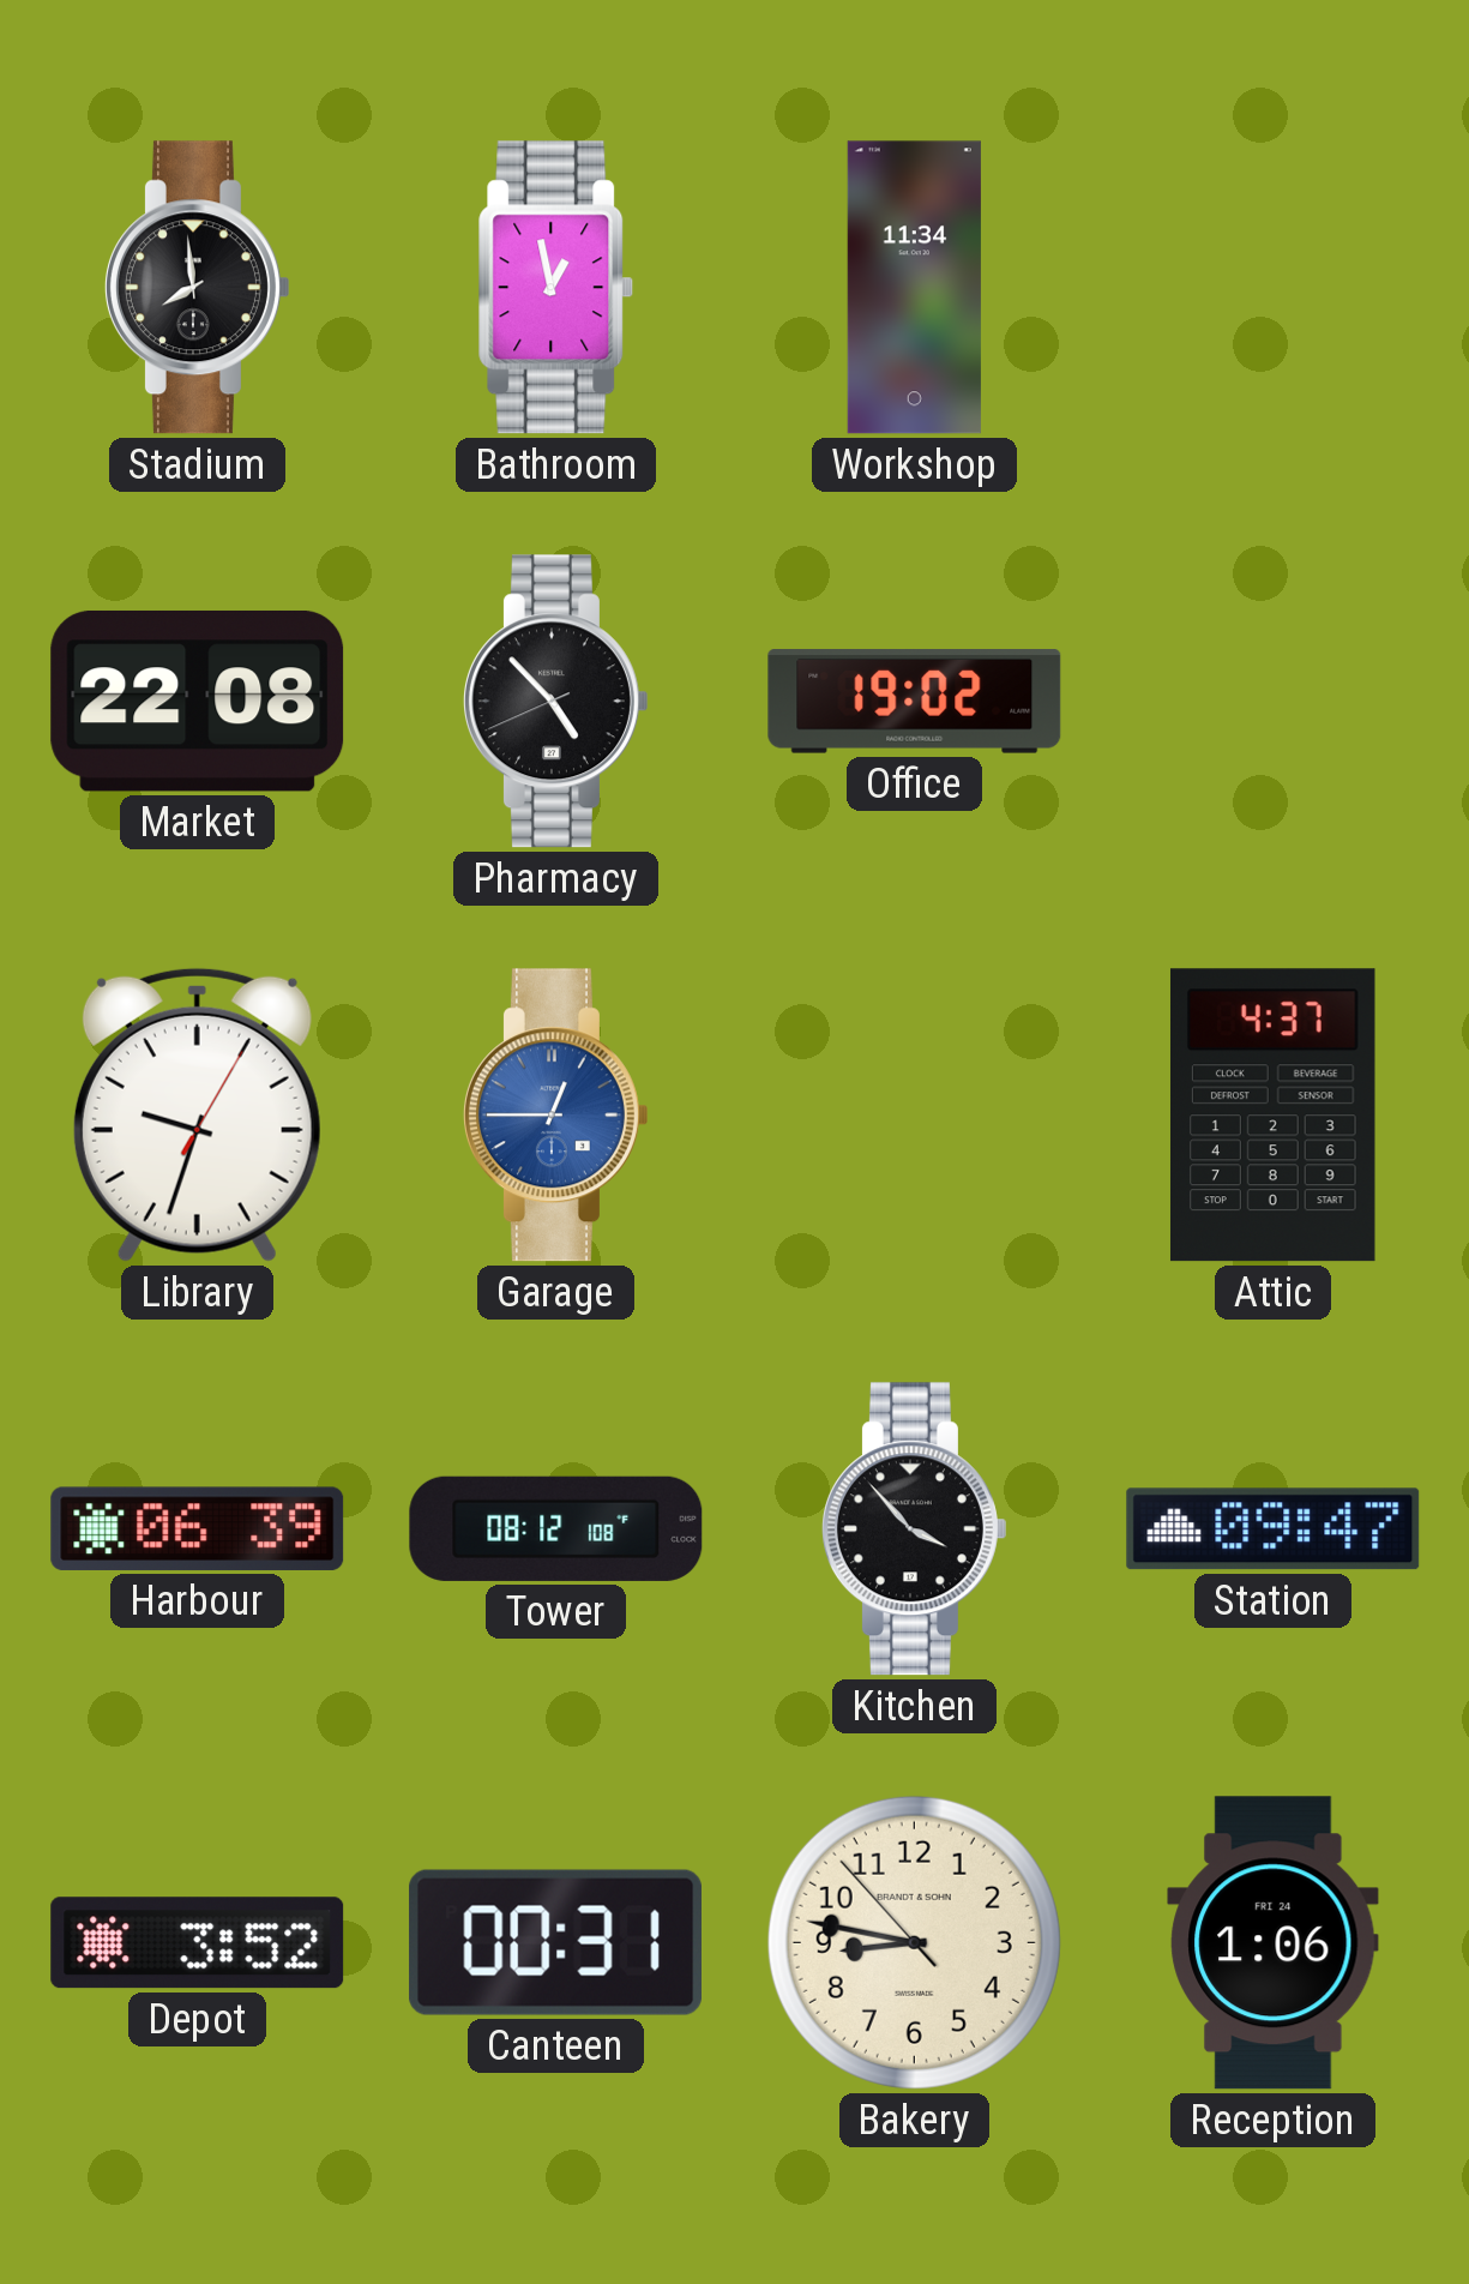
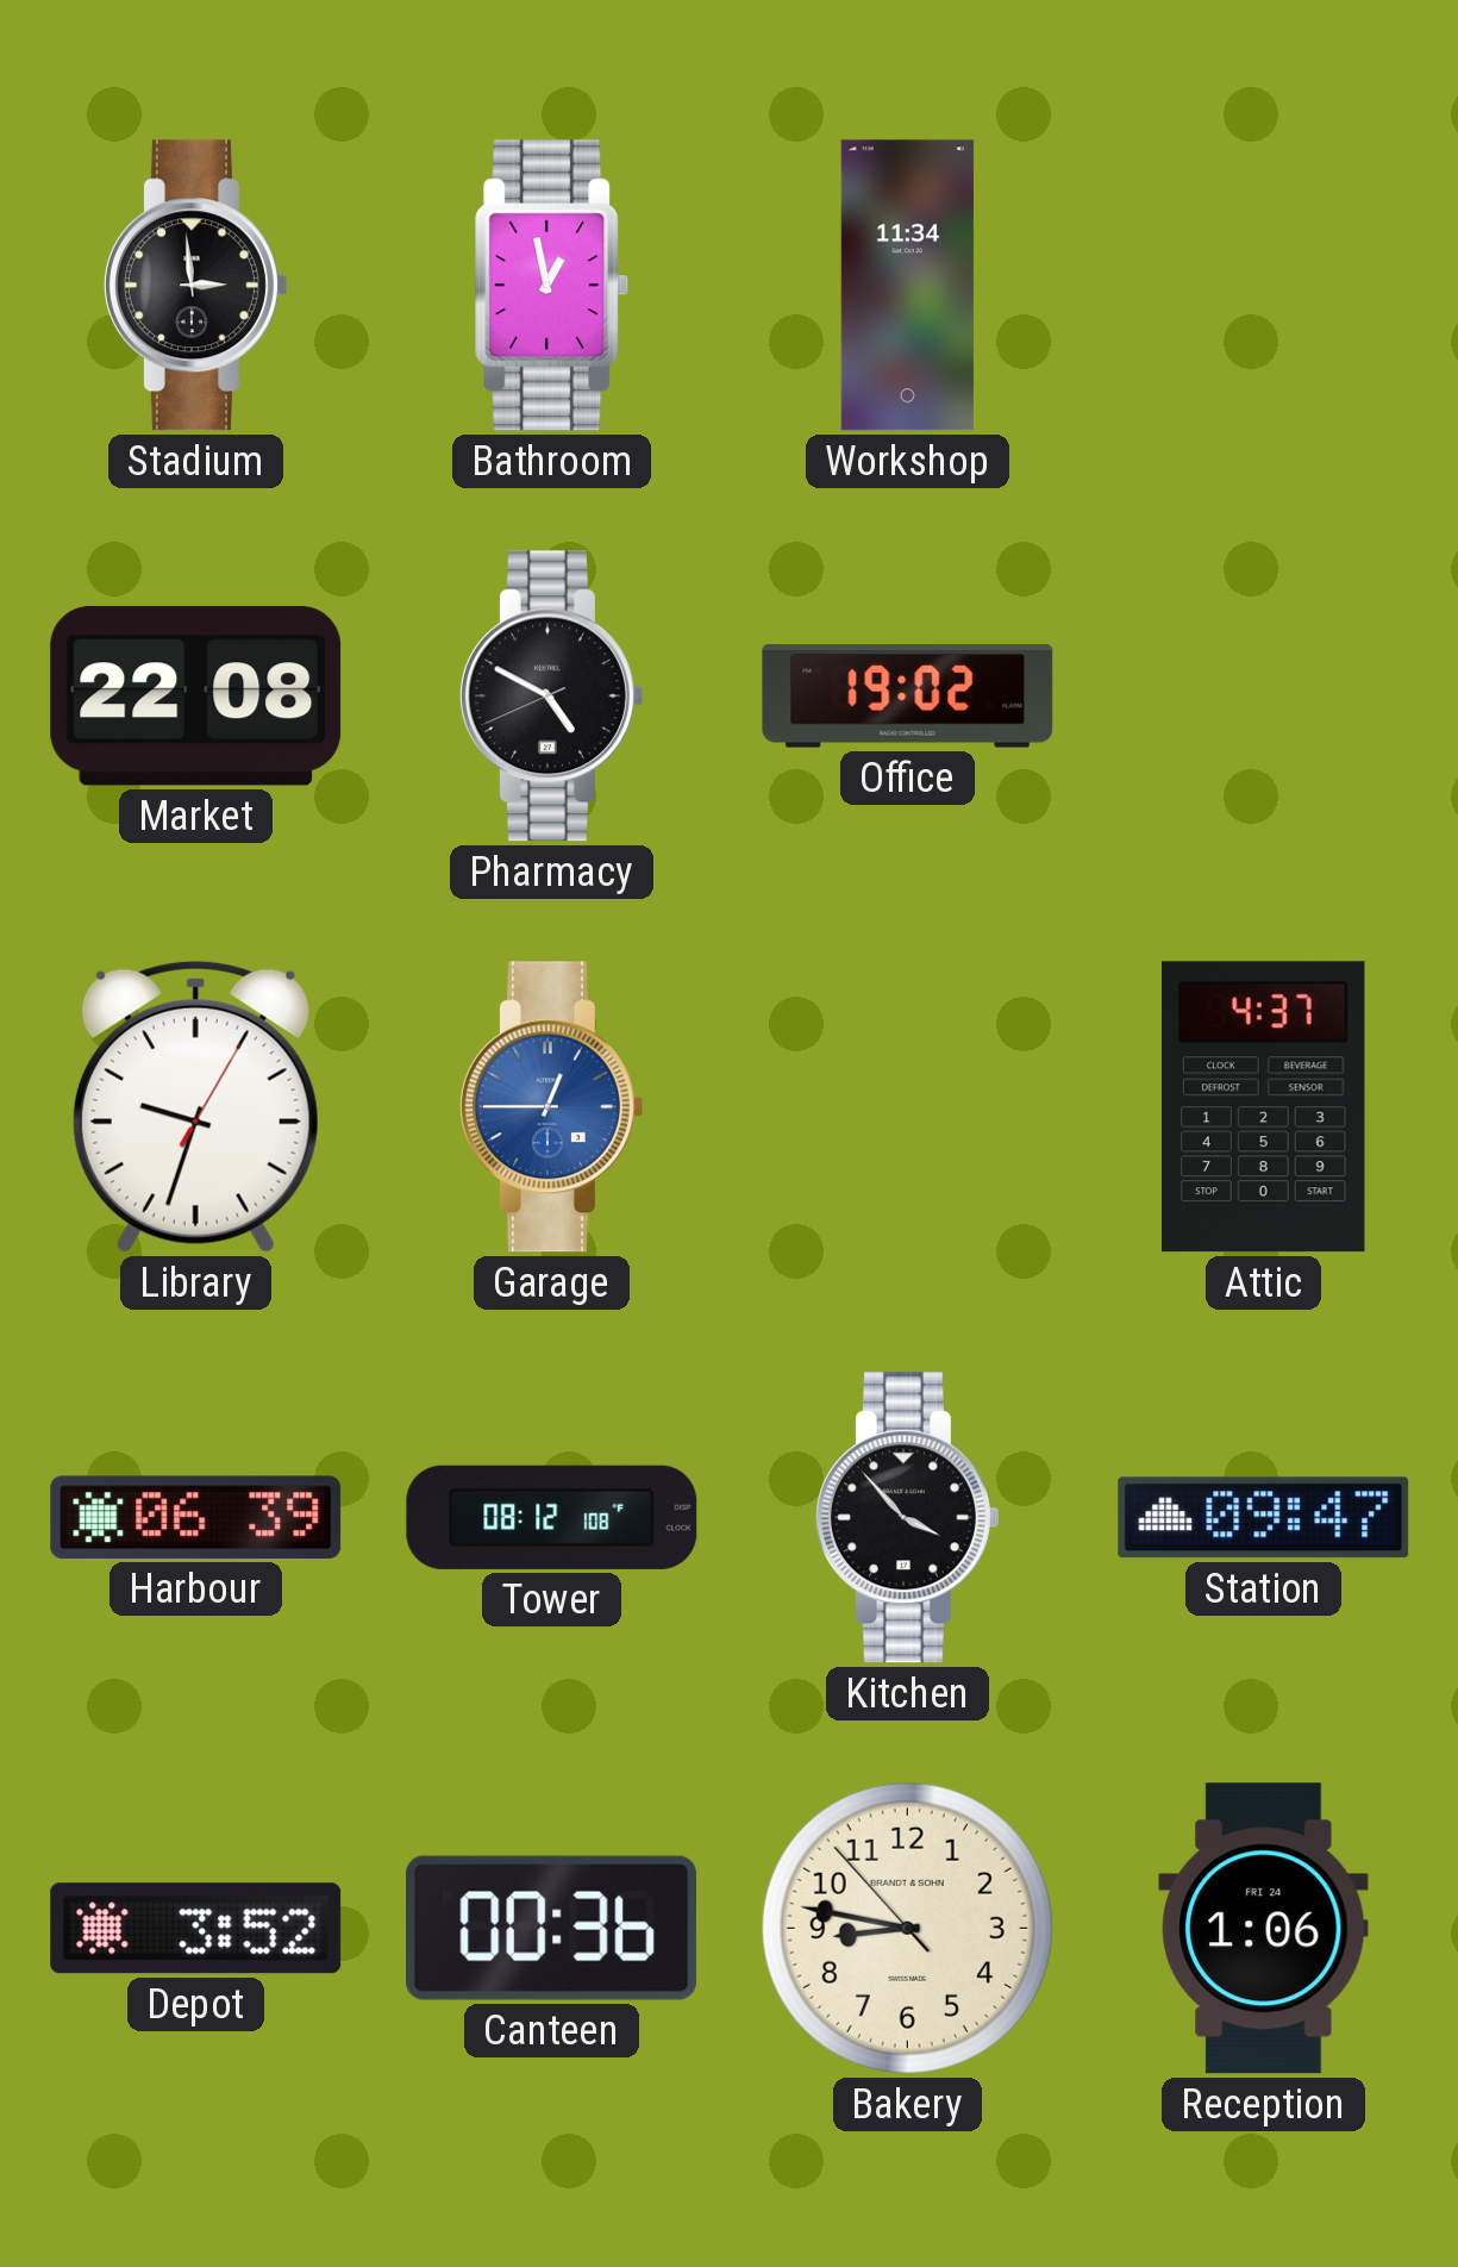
Stadium: 7:59 -> 2:59 (195, 286)
Pharmacy: 4:52 -> 4:49 (551, 697)
Canteen: 00:31 -> 00:36 (551, 1928)
